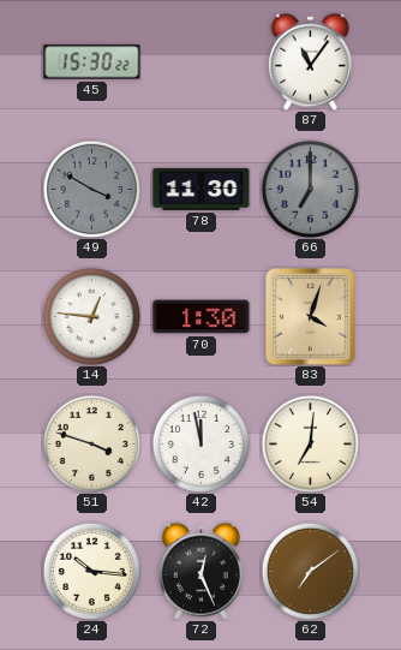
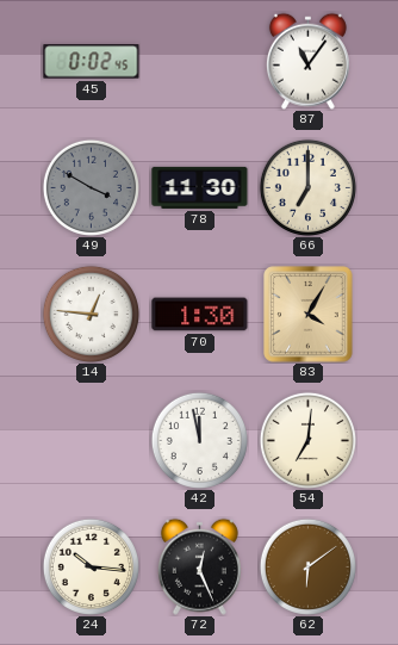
45: 15:30 -> 0:02 (92, 62)
66 dial: grey -> cream (307, 187)
83: 4:03 -> 4:05 (309, 315)
51: 3:48 -> none (91, 443)
62: 7:09 -> 6:09 (307, 566)
